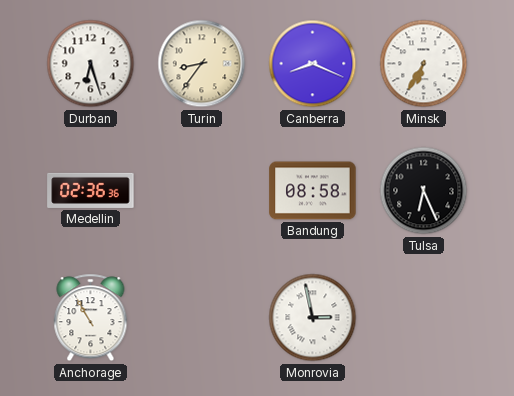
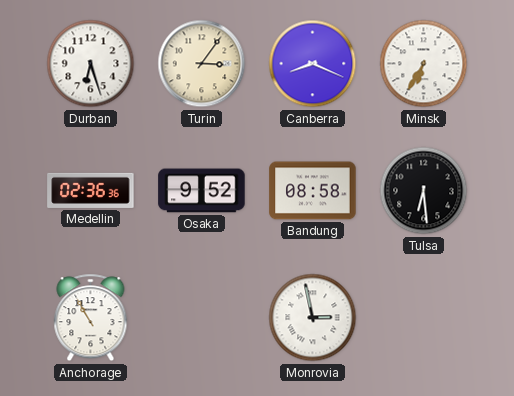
Turin: 8:36 -> 3:06 (202, 64)
Osaka: none -> 9:52 (202, 191)
Tulsa: 6:26 -> 6:29 (424, 191)
